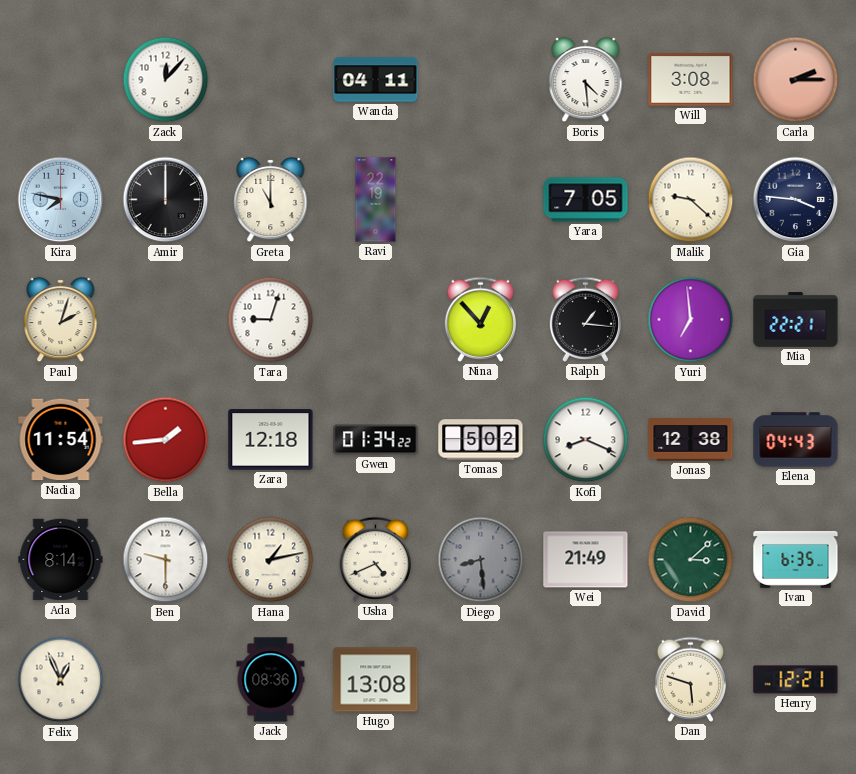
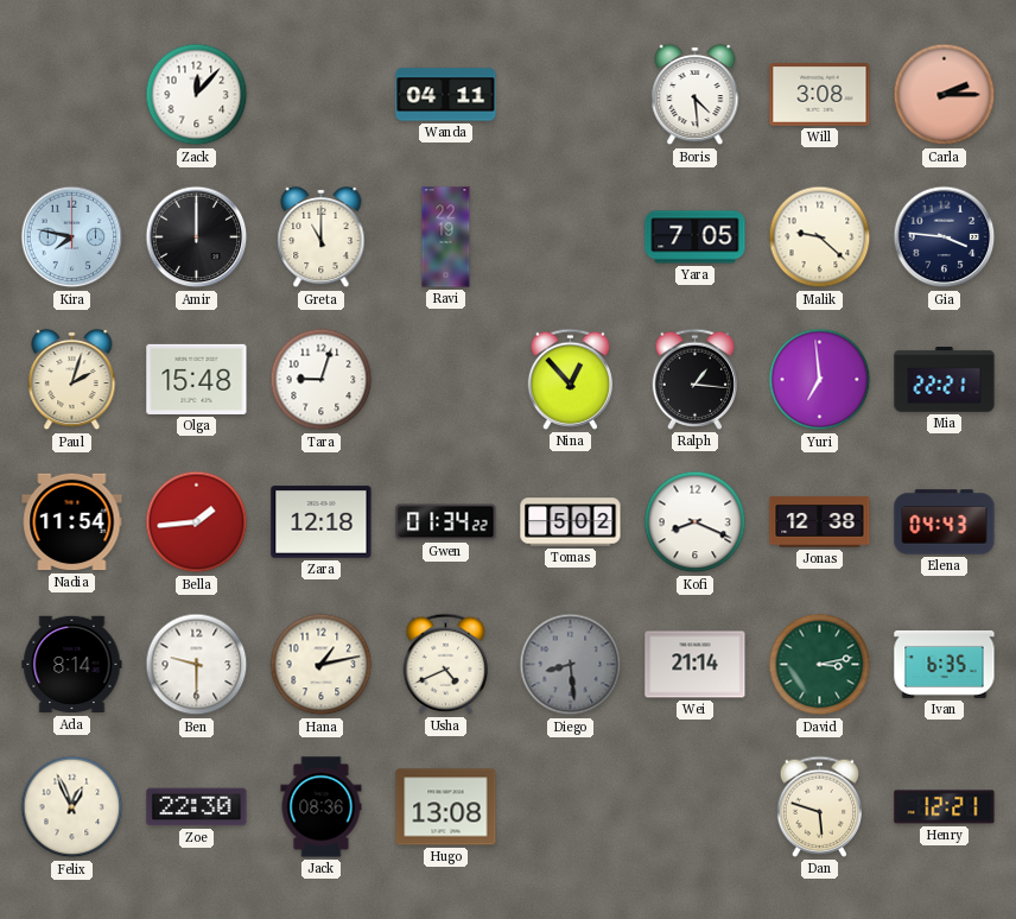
Olga: none -> 15:48 (197, 379)
Wei: 21:49 -> 21:14 (696, 665)
David: 3:08 -> 3:13 (820, 665)
Zoe: none -> 22:30 (197, 807)
